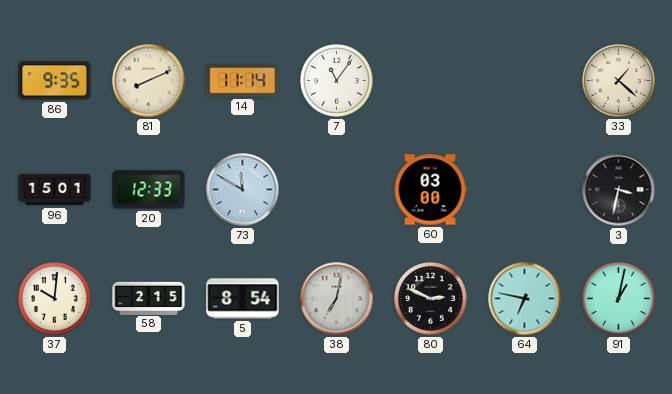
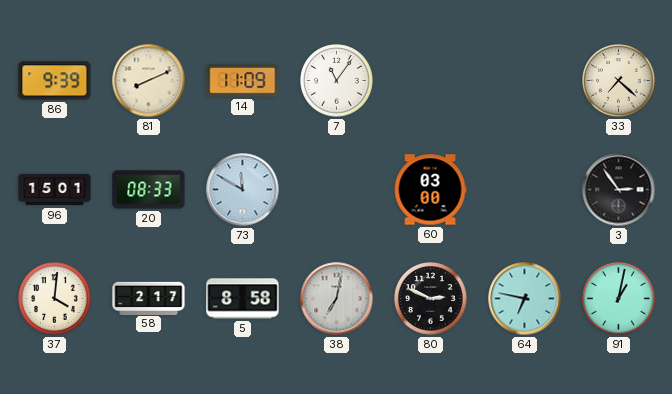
86: 9:35 -> 9:39 (55, 81)
14: 11:14 -> 11:09 (243, 81)
33: 1:22 -> 7:22 (619, 81)
20: 12:33 -> 08:33 (149, 190)
3: 3:32 -> 2:54 (619, 190)
37: 10:01 -> 4:01 (55, 299)
58: 2:15 -> 2:17 (149, 298)
5: 8:54 -> 8:58 (243, 299)
